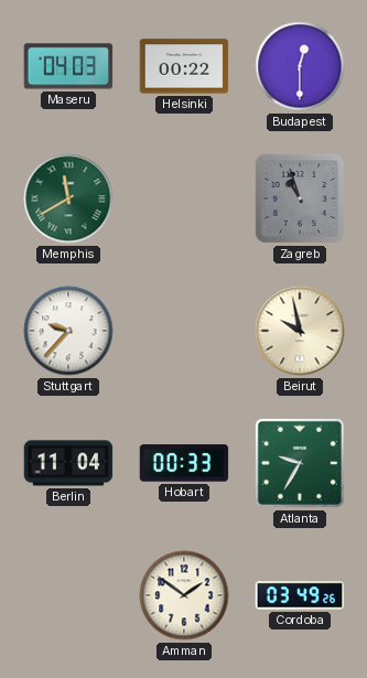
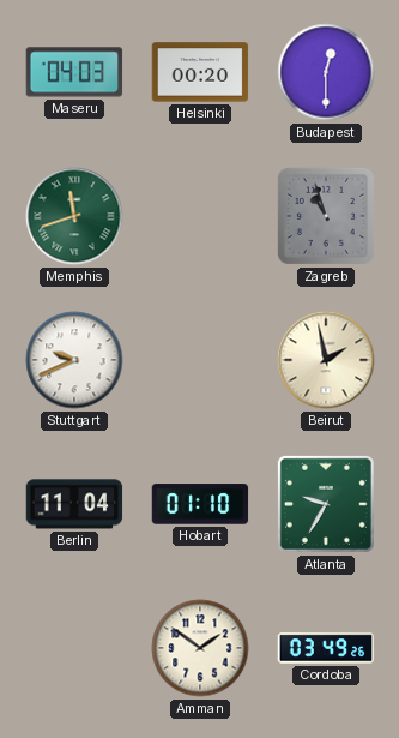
Helsinki: 00:22 -> 00:20 (200, 72)
Memphis: 11:40 -> 11:42 (74, 216)
Stuttgart: 9:37 -> 9:41 (74, 360)
Beirut: 9:58 -> 1:58 (326, 360)
Hobart: 00:33 -> 01:10 (200, 504)
